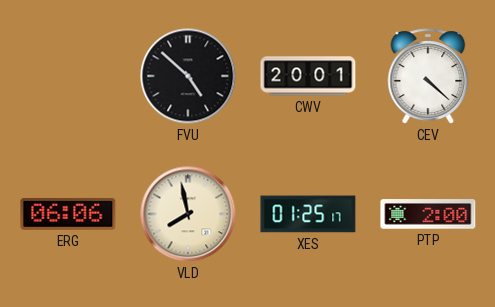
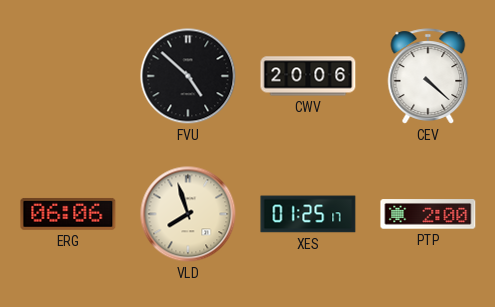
CWV: 20:01 -> 20:06 (308, 76)
VLD: 7:58 -> 7:57 (188, 214)
